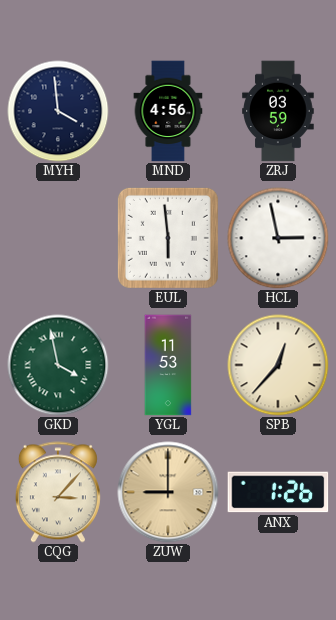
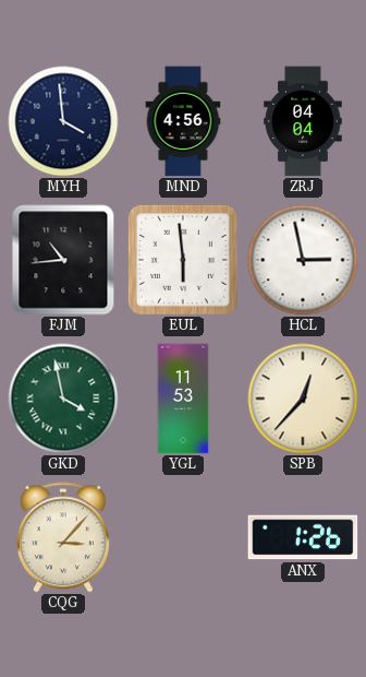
ZRJ: 03:59 -> 04:04 (303, 121)
FJM: none -> 10:44 (63, 260)
ZUW: 9:00 -> none (168, 492)
